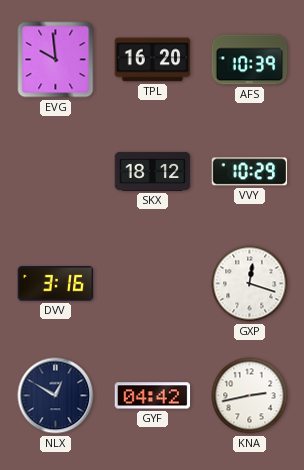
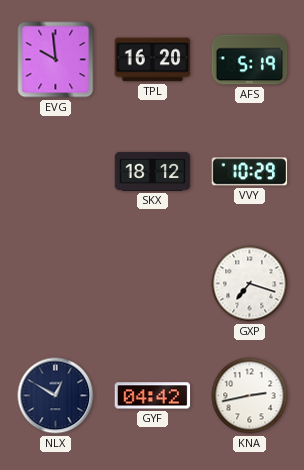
AFS: 10:39 -> 5:19 (250, 60)
DVV: 3:16 -> none (56, 284)
GXP: 12:18 -> 7:18 (250, 284)
